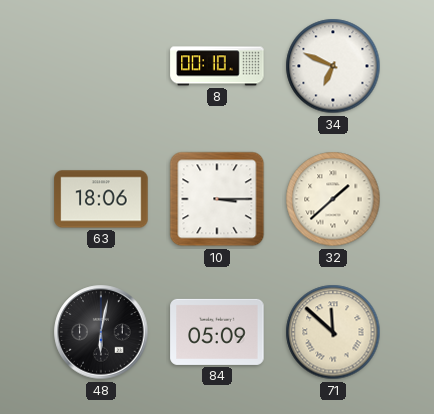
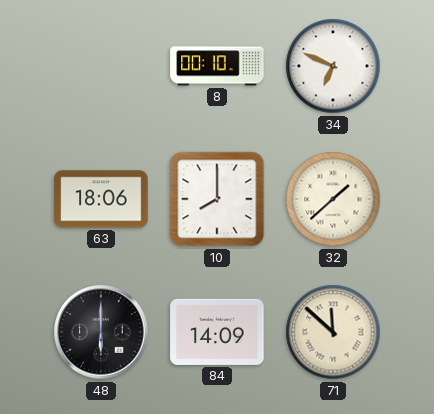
10: 3:15 -> 8:00 (217, 199)
48: 6:02 -> 6:00 (101, 332)
84: 05:09 -> 14:09 (217, 332)
